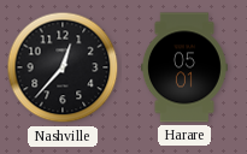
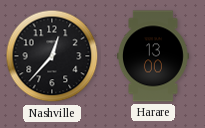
Harare: 05:01 -> 13:00 (153, 56)
